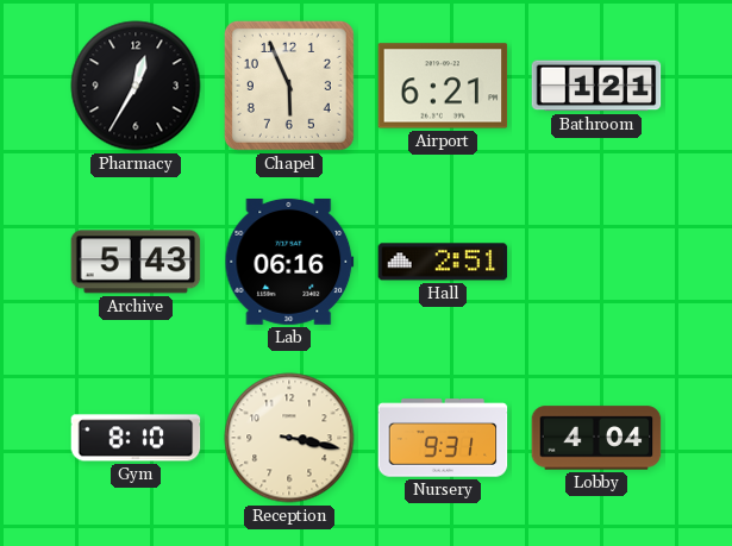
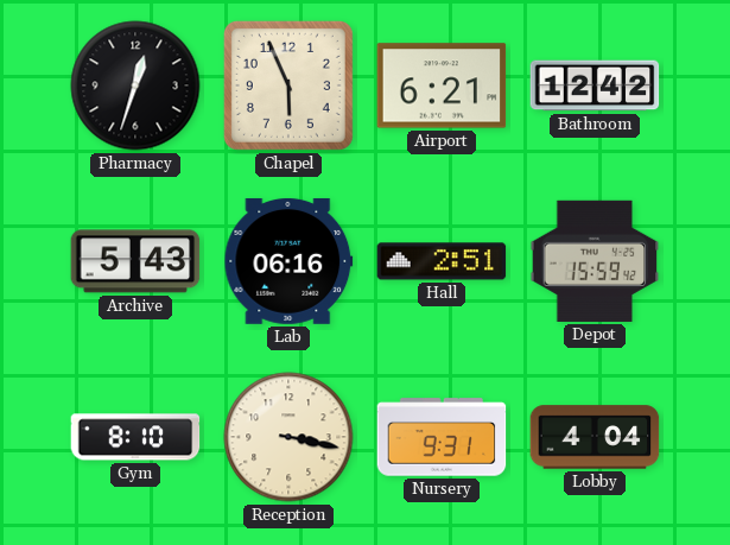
Pharmacy: 12:35 -> 12:33 (135, 85)
Bathroom: 1:21 -> 12:42 (595, 85)
Depot: none -> 15:59 (595, 261)
